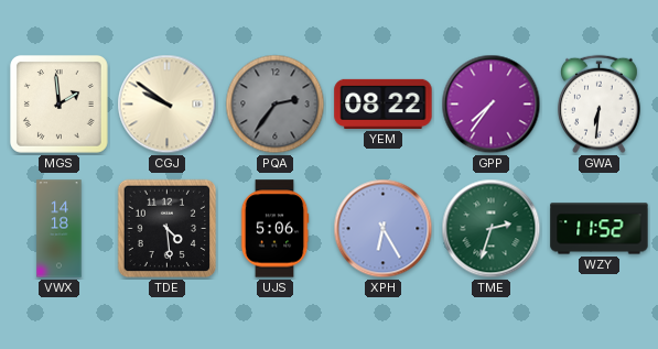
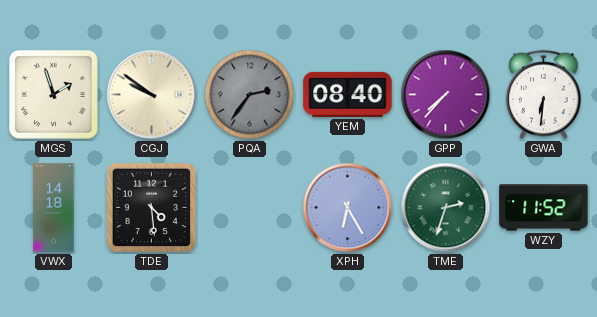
MGS: 1:59 -> 1:57 (53, 94)
YEM: 08:22 -> 08:40 (348, 94)
GPP: 7:36 -> 7:37 (446, 95)
UJS: 5:06 -> none (274, 229)
